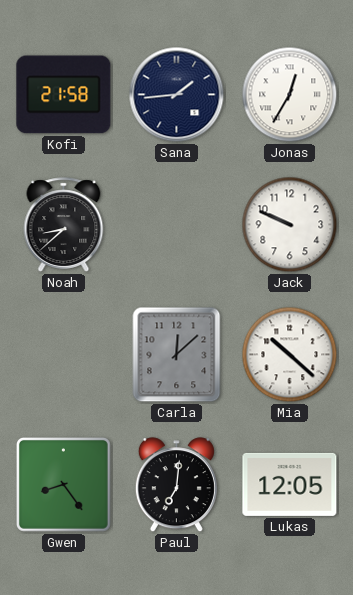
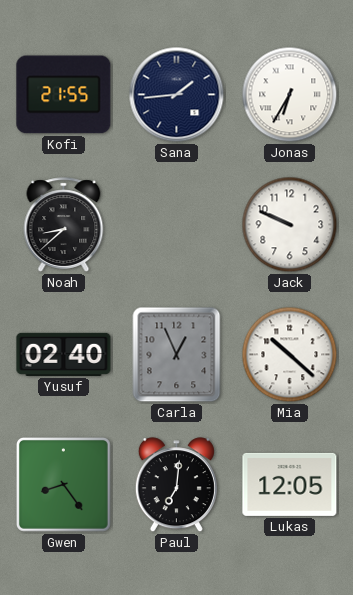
Kofi: 21:58 -> 21:55 (64, 95)
Jonas: 12:35 -> 6:35 (290, 95)
Yusuf: none -> 02:40 (64, 354)
Carla: 12:08 -> 12:56 (177, 355)
